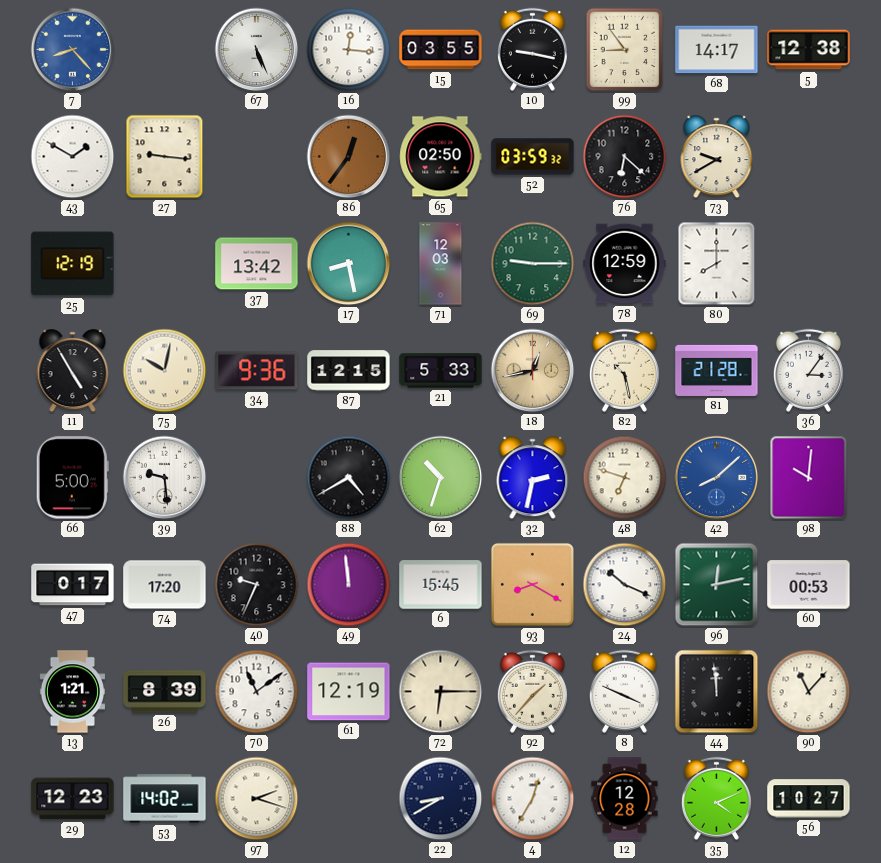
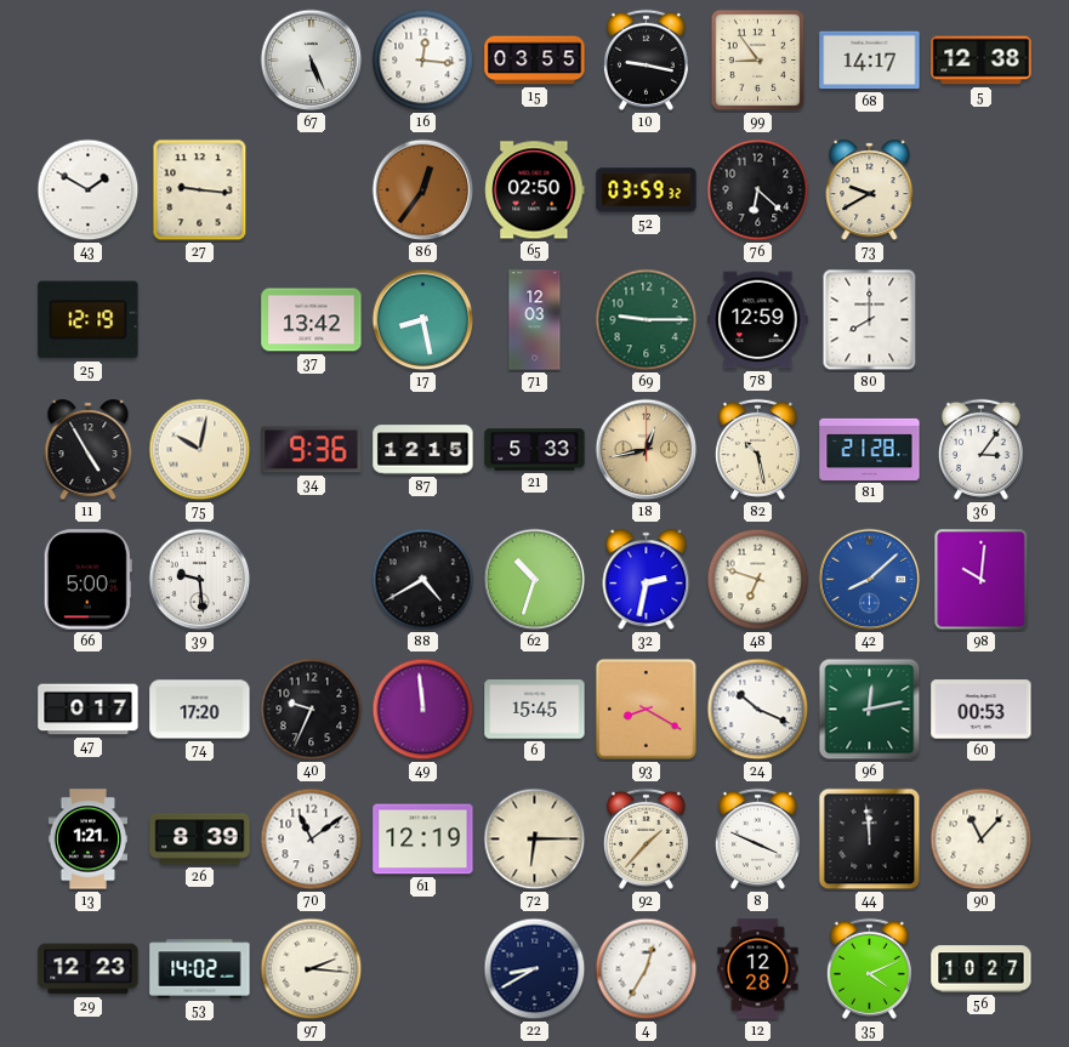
7: 8:23 -> none (73, 50)
97: 2:18 -> 2:16 (312, 969)
